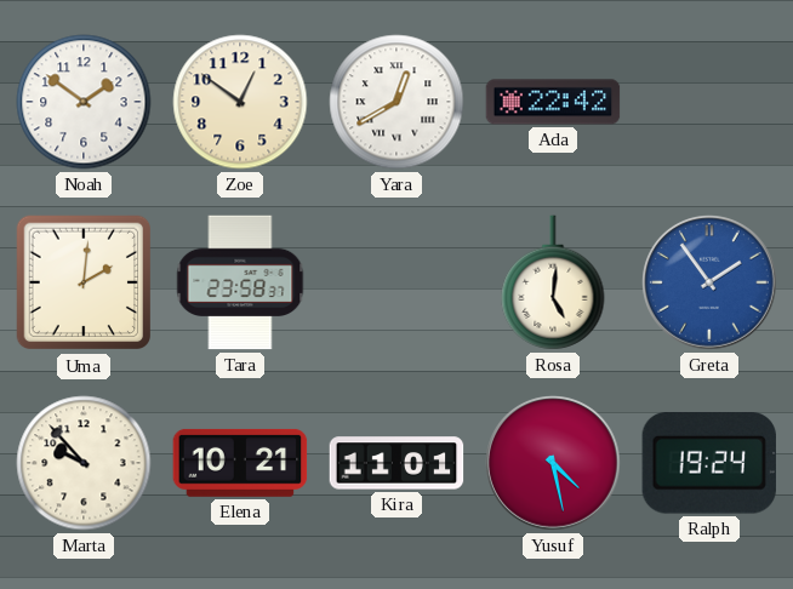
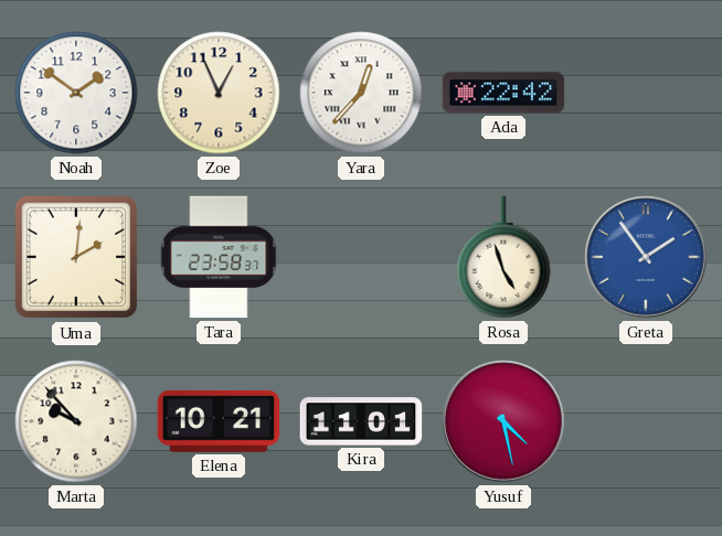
Zoe: 12:51 -> 12:56 (219, 93)
Yara: 12:40 -> 12:37 (361, 93)
Rosa: 5:01 -> 4:57 (503, 257)
Ralph: 19:24 -> none (709, 463)
